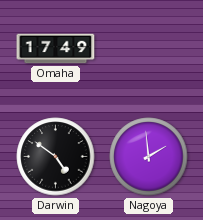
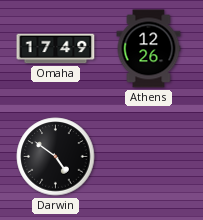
Athens: none -> 12:26 (149, 49)
Nagoya: 1:59 -> none (149, 157)
